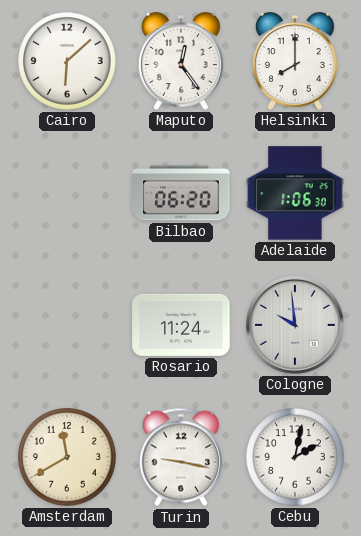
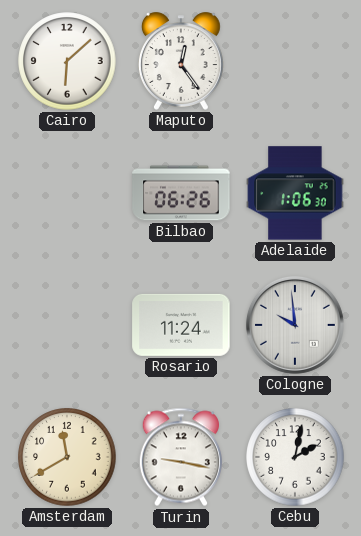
Helsinki: 8:00 -> none (295, 61)
Bilbao: 06:20 -> 06:26 (181, 193)
